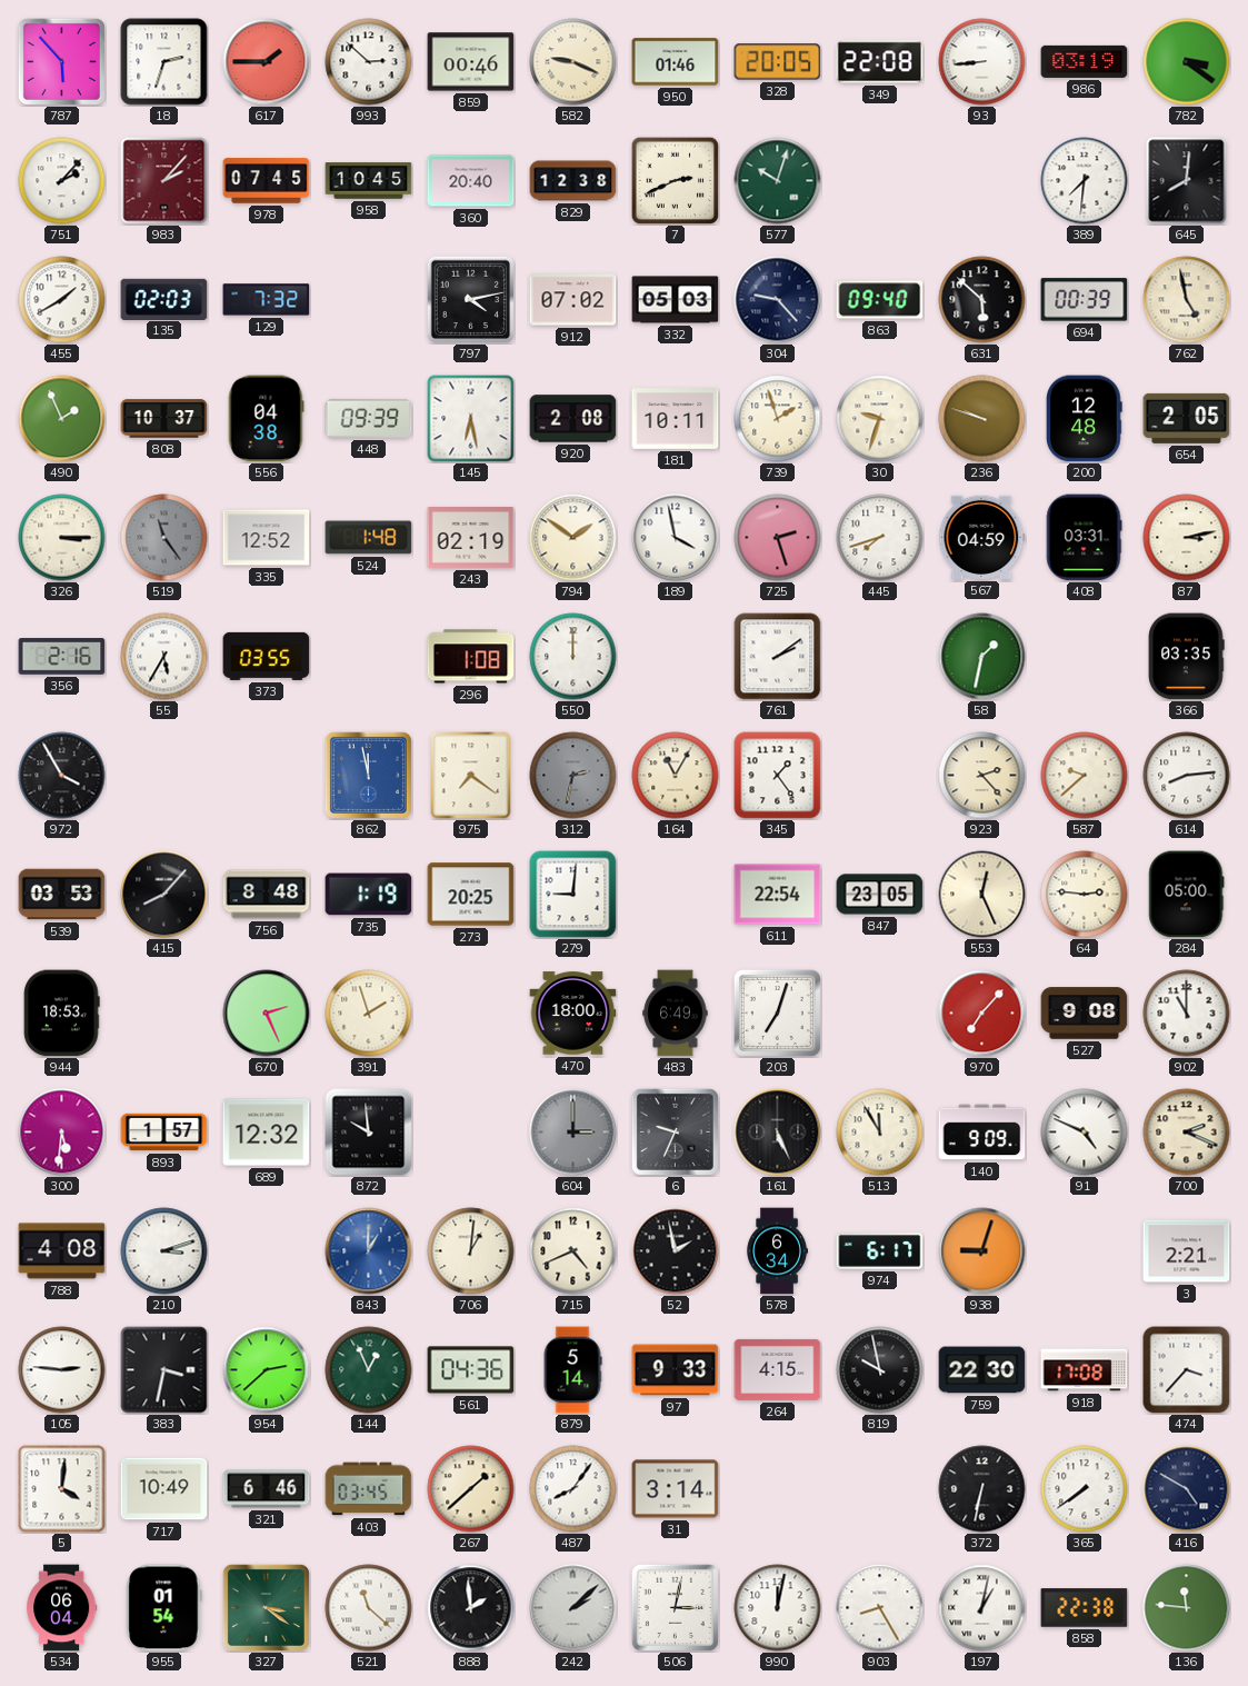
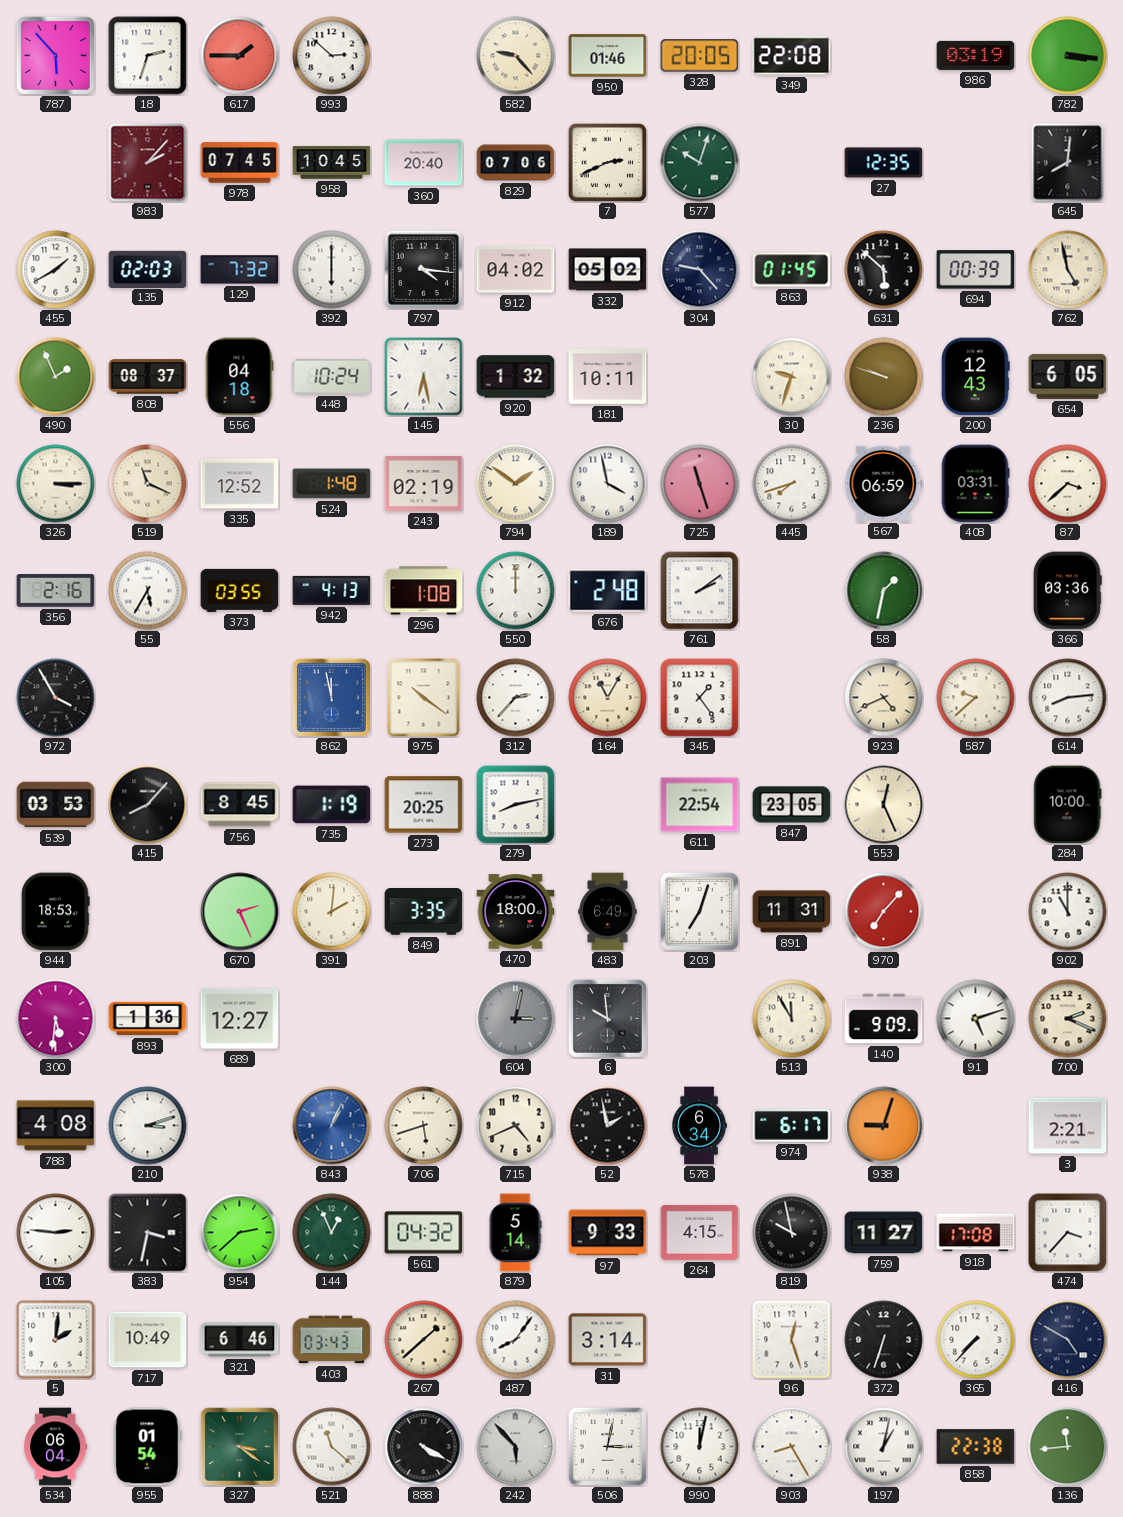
859: 00:46 -> none (471, 62)
582: 9:19 -> 9:23 (516, 56)
93: 8:44 -> none (982, 62)
782: 3:21 -> 3:16 (1068, 56)
751: 2:07 -> none (62, 181)
829: 12:38 -> 07:06 (516, 163)
27: none -> 12:35 (884, 163)
389: 7:31 -> none (1085, 181)
392: none -> 6:00 (332, 270)
797: 4:13 -> 4:16 (423, 269)
912: 07:02 -> 04:02 (516, 270)
332: 05:03 -> 05:02 (608, 270)
863: 09:40 -> 01:45 (792, 270)
808: 10:37 -> 08:37 (148, 377)
556: 04:38 -> 04:18 (239, 377)
448: 09:39 -> 10:24 (332, 376)
920: 2:08 -> 1:32 (516, 377)
739: 1:57 -> none (778, 419)
200: 12:48 -> 12:43 (976, 377)
654: 2:05 -> 6:05 (1068, 376)
519: 11:24 -> 11:19 (148, 484)
519 dial: grey -> cream (148, 484)
725: 2:27 -> 11:27 (700, 484)
567: 04:59 -> 06:59 (884, 483)
87: 3:13 -> 3:38 (1068, 484)
942: none -> 4:13 (332, 590)
676: none -> 2:48 (608, 591)
366: 03:35 -> 03:36 (1068, 591)
975: 7:21 -> 10:21 (424, 698)
312: 2:32 -> 2:37 (516, 698)
312 dial: grey -> white (516, 698)
923: 2:23 -> 4:41 (884, 698)
756: 8:48 -> 8:45 (240, 805)
279: 9:01 -> 8:13 (516, 805)
64: 2:46 -> none (1085, 895)
284: 05:00 -> 10:00 (1068, 805)
391: 1:57 -> 2:01 (332, 912)
849: none -> 3:35 (424, 912)
891: none -> 11:31 (792, 912)
527: 9:08 -> none (1085, 1014)
893: 1:57 -> 1:36 (148, 1019)
689: 12:32 -> 12:27 (240, 1019)
872: 9:59 -> none (369, 1133)
604: 3:00 -> 3:02 (516, 1019)
6: 9:34 -> 9:59 (607, 1018)
161: 5:26 -> none (778, 1133)
91: 4:49 -> 5:12 (976, 1019)
843: 1:00 -> 1:04 (332, 1126)
706: 1:01 -> 5:42 (424, 1126)
561: 04:36 -> 04:32 (424, 1233)
759: 22:30 -> 11:27 (884, 1233)
5: 4:01 -> 2:01 (56, 1340)
403: 03:45 -> 03:43 (332, 1340)
96: none -> 12:27 (792, 1340)
372: 6:32 -> 6:33 (884, 1340)
365: 7:39 -> 7:37 (976, 1340)
888: 1:59 -> 4:20 (424, 1447)
242: 2:08 -> 5:53 (516, 1447)
136: 11:46 -> 11:44 (1068, 1447)
